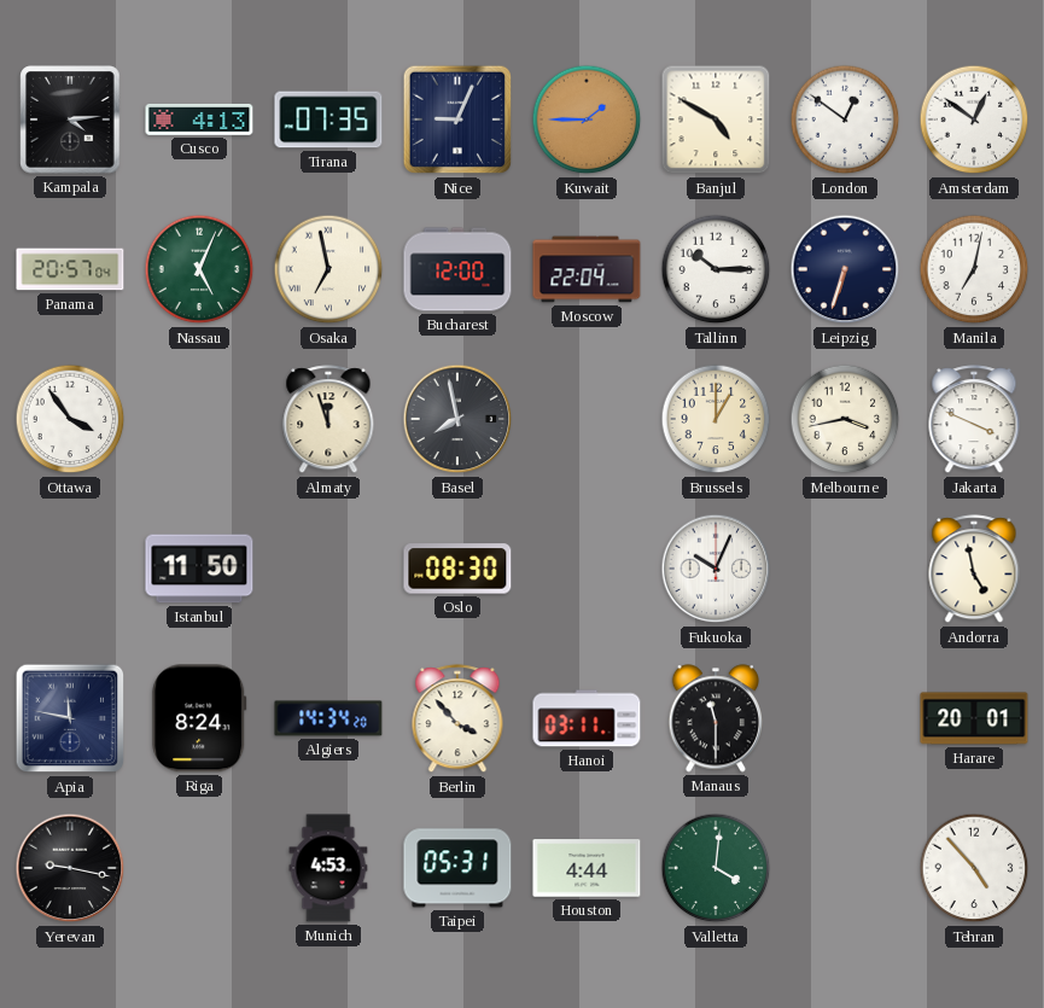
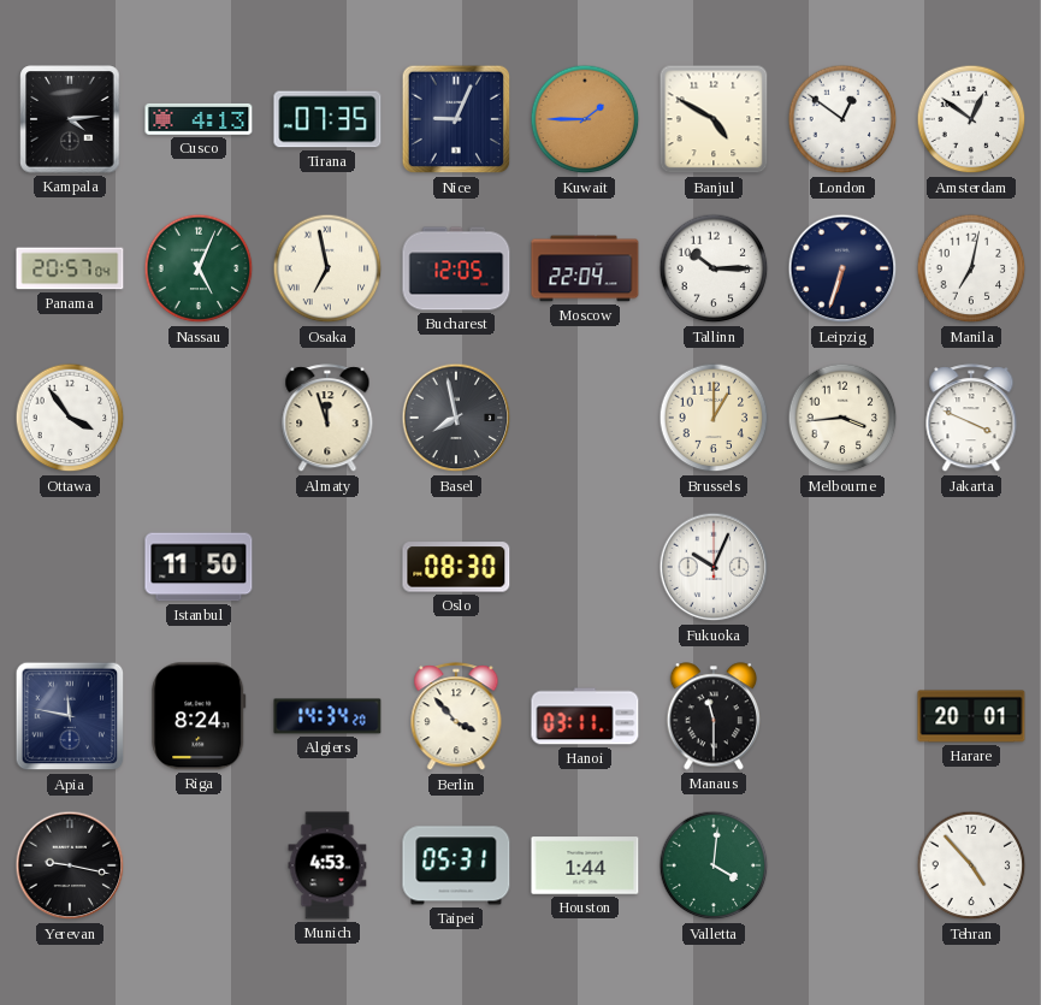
Bucharest: 12:00 -> 12:05 (456, 268)
Melbourne: 3:43 -> 3:44 (842, 418)
Andorra: 4:58 -> none (974, 570)
Houston: 4:44 -> 1:44 (585, 865)
